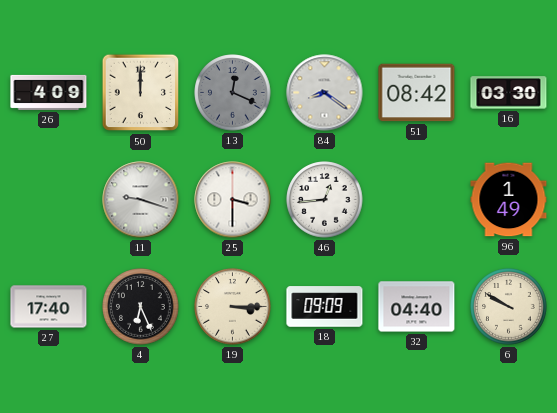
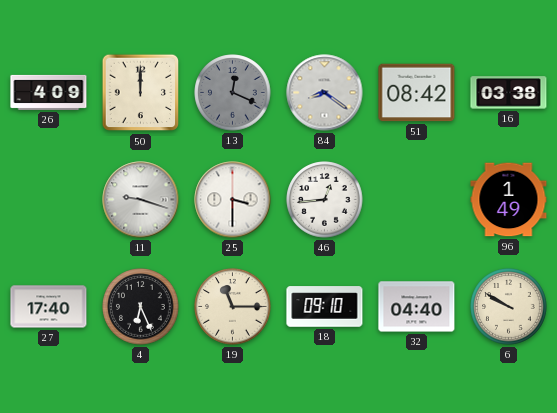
16: 03:30 -> 03:38 (509, 93)
19: 3:15 -> 11:15 (233, 307)
18: 09:09 -> 09:10 (325, 307)
